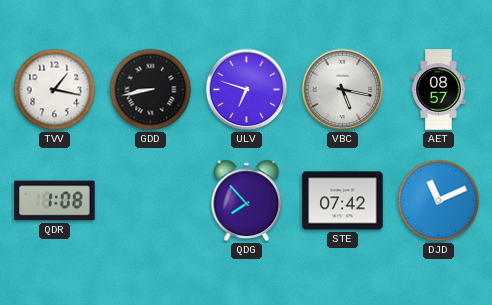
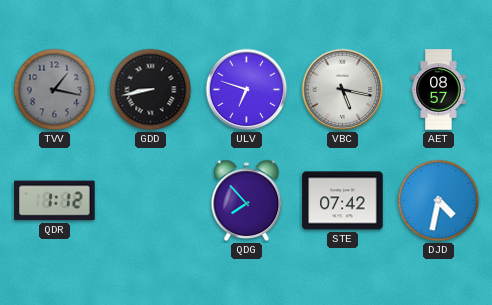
TVV dial: white -> grey (55, 90)
QDR: 1:08 -> 1:12 (55, 201)
DJD: 11:11 -> 4:32 (439, 201)
